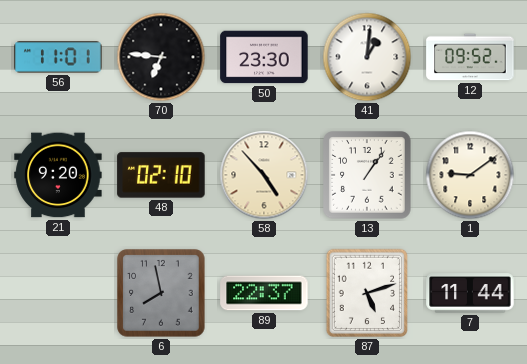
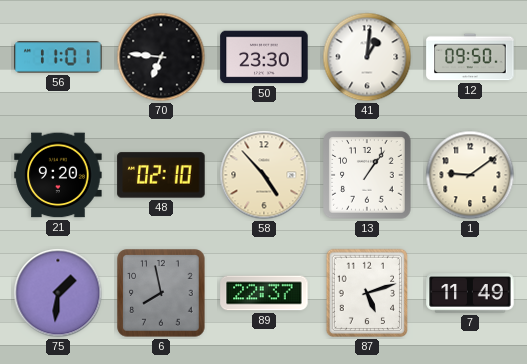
12: 09:52 -> 09:50 (470, 57)
75: none -> 1:31 (58, 293)
7: 11:44 -> 11:49 (470, 293)
